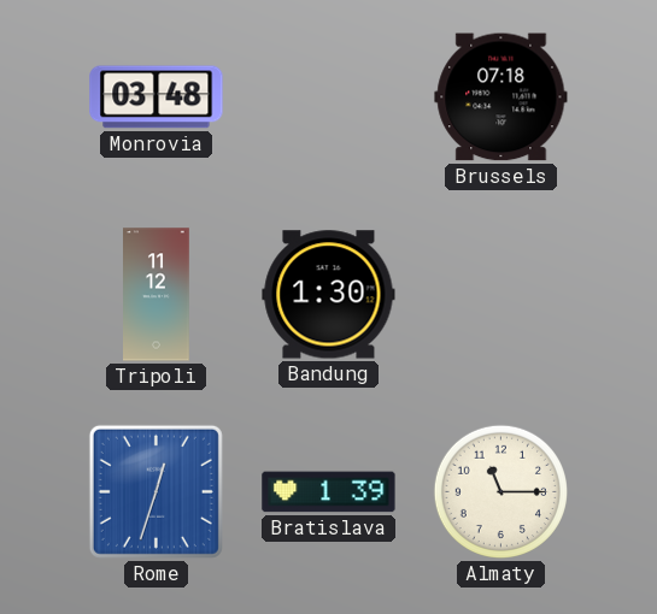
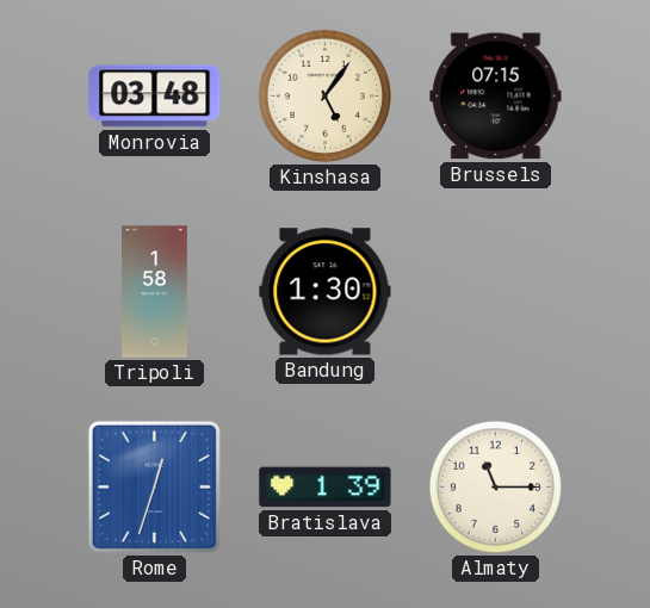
Kinshasa: none -> 5:06 (324, 95)
Brussels: 07:18 -> 07:15 (496, 97)
Tripoli: 11:12 -> 1:58 (155, 292)
